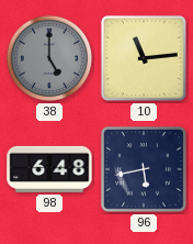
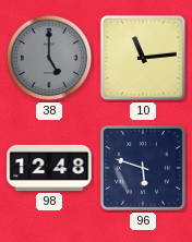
98: 6:48 -> 12:48 (49, 168)
96: 5:43 -> 5:48 (143, 168)
